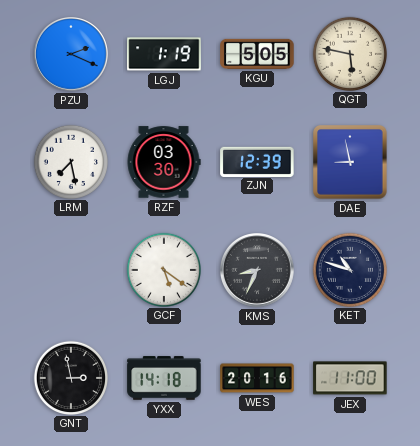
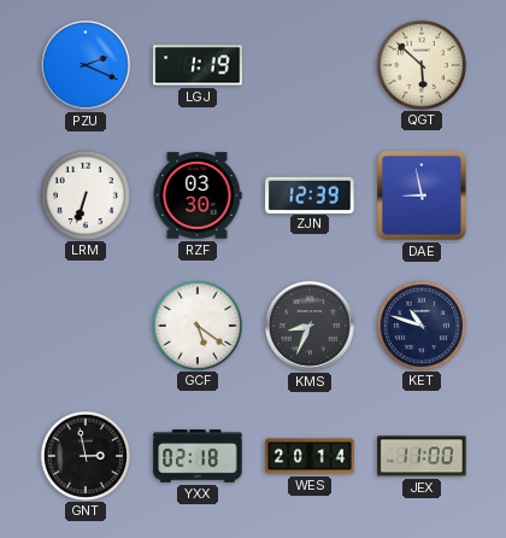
KGU: 5:05 -> none (257, 54)
QGT: 5:47 -> 5:52 (420, 64)
LRM: 7:28 -> 6:33 (84, 194)
YXX: 14:18 -> 02:18 (198, 456)
WES: 20:16 -> 20:14 (310, 456)
